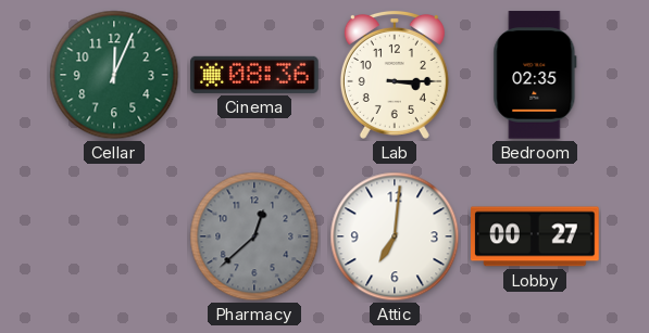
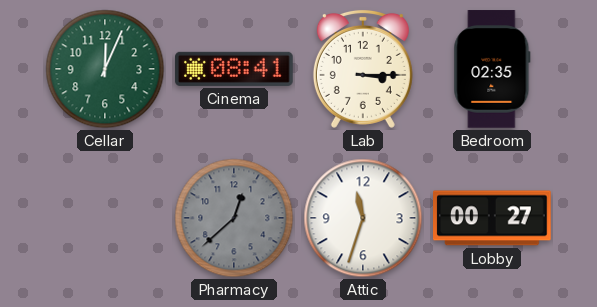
Cinema: 08:36 -> 08:41 (234, 69)
Attic: 7:01 -> 11:33 (363, 218)
